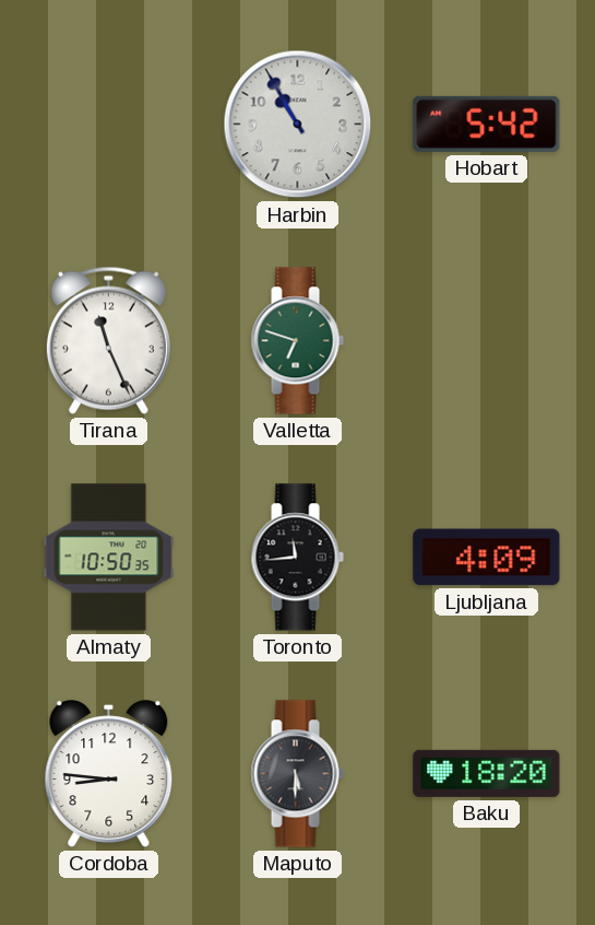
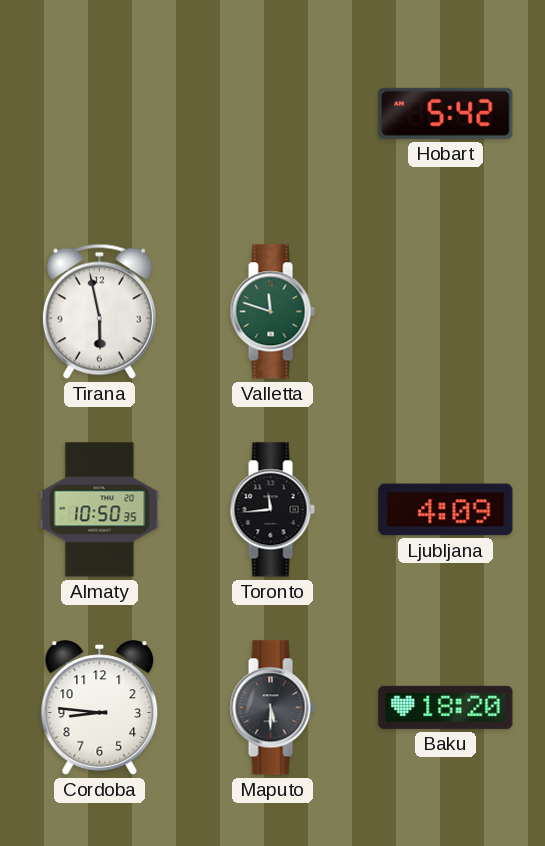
Harbin: 10:55 -> none (298, 125)
Tirana: 11:26 -> 5:58 (99, 311)
Valletta: 6:48 -> 11:48 (272, 312)
